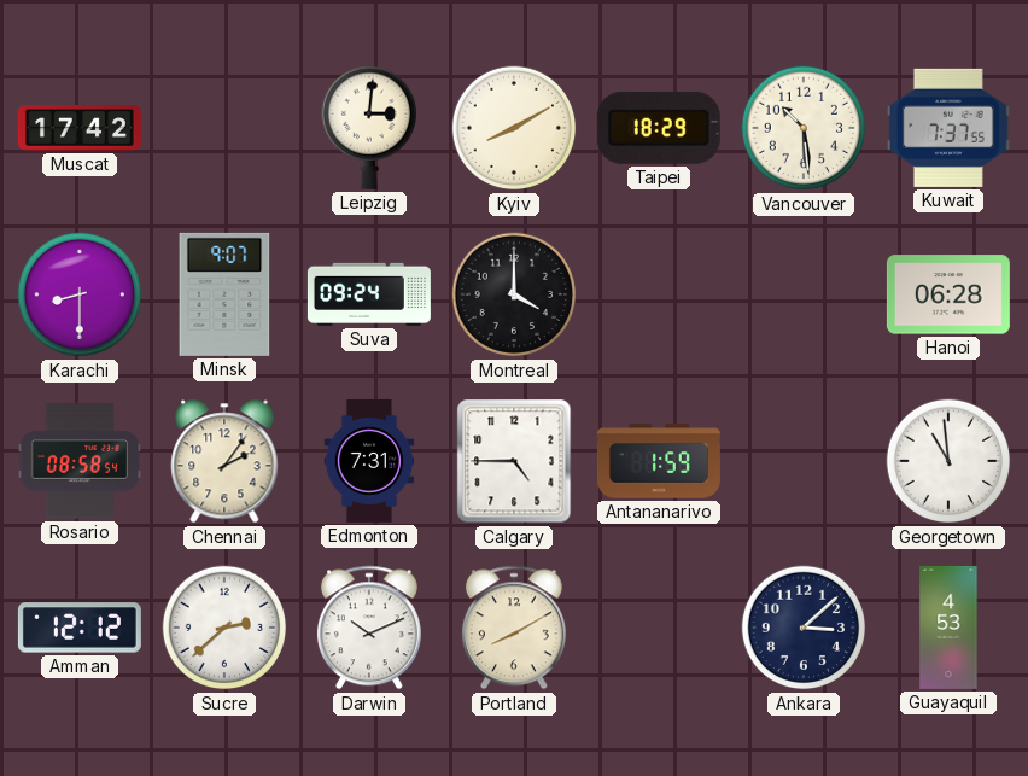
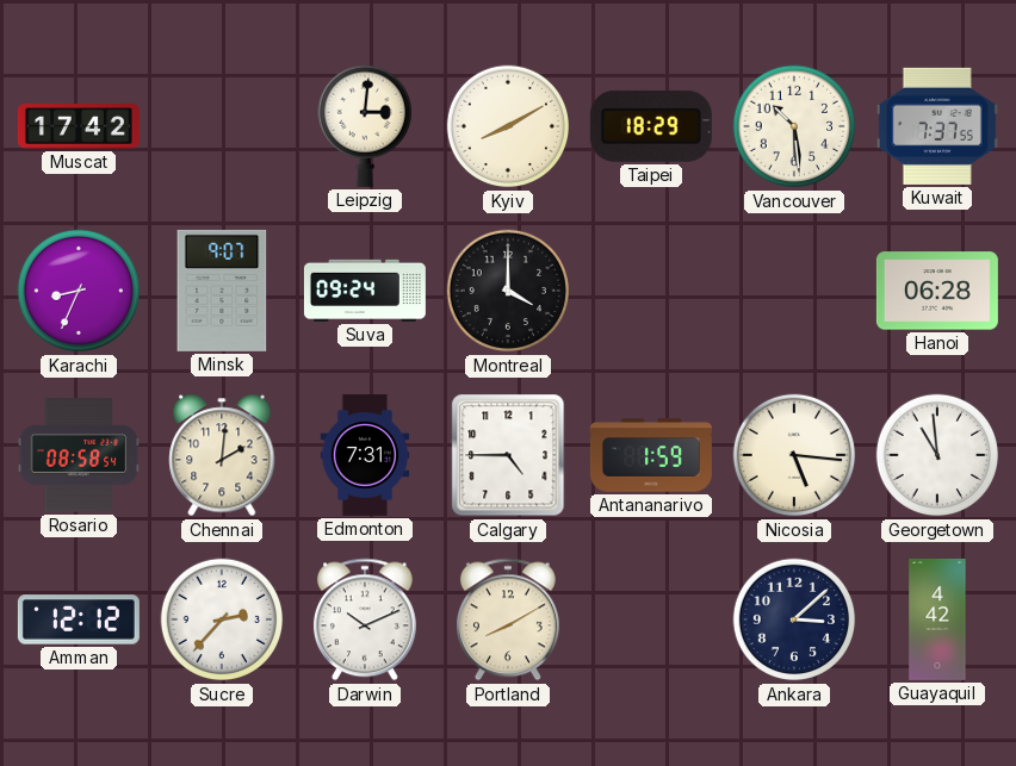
Karachi: 8:30 -> 8:34 (79, 291)
Chennai: 2:06 -> 2:01 (222, 455)
Nicosia: none -> 5:16 (794, 455)
Sucre: 2:38 -> 2:37 (222, 619)
Guayaquil: 4:53 -> 4:42 (937, 619)
